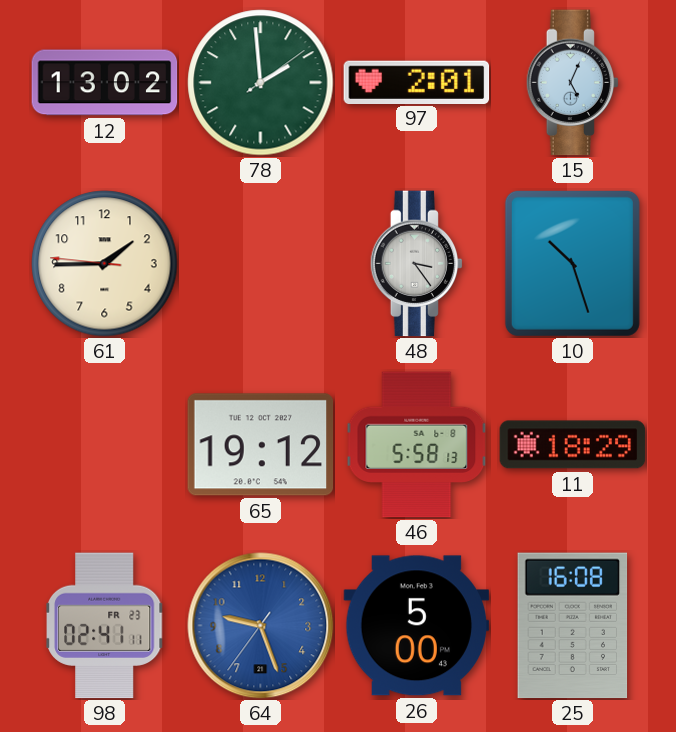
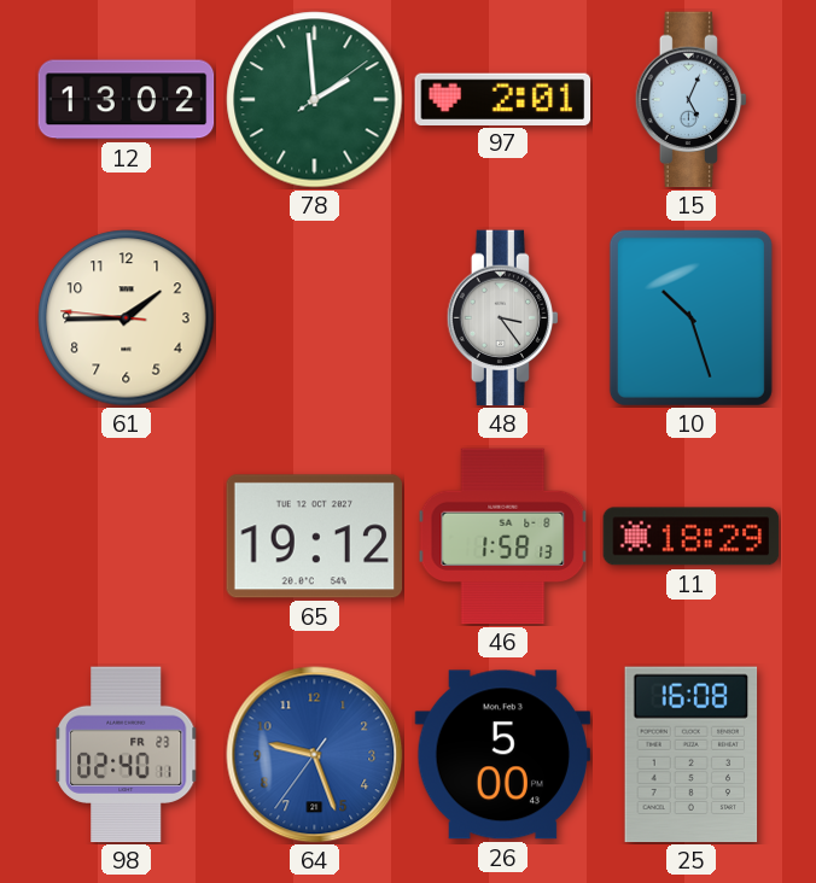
46: 5:58 -> 1:58 (503, 537)
98: 02:41 -> 02:40 (126, 755)
